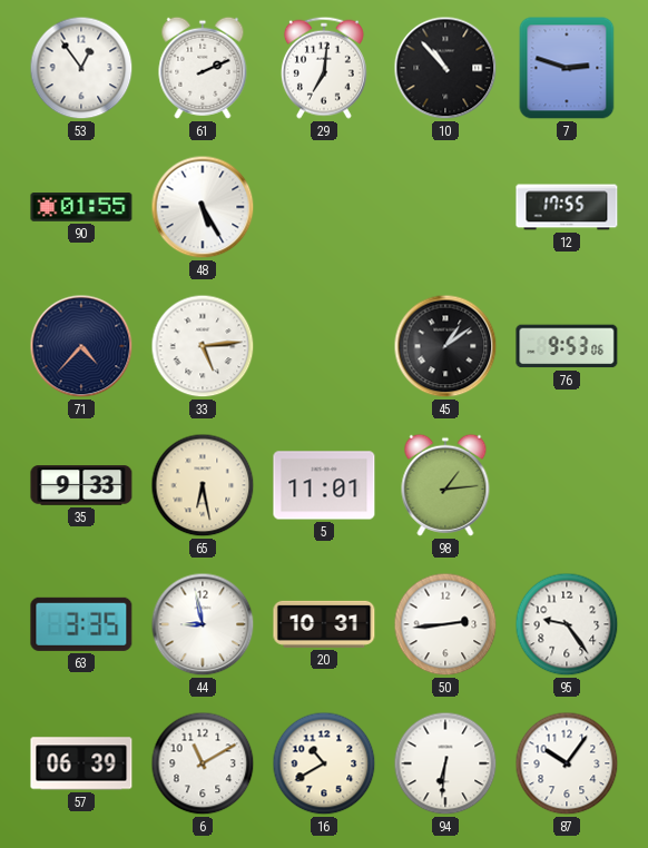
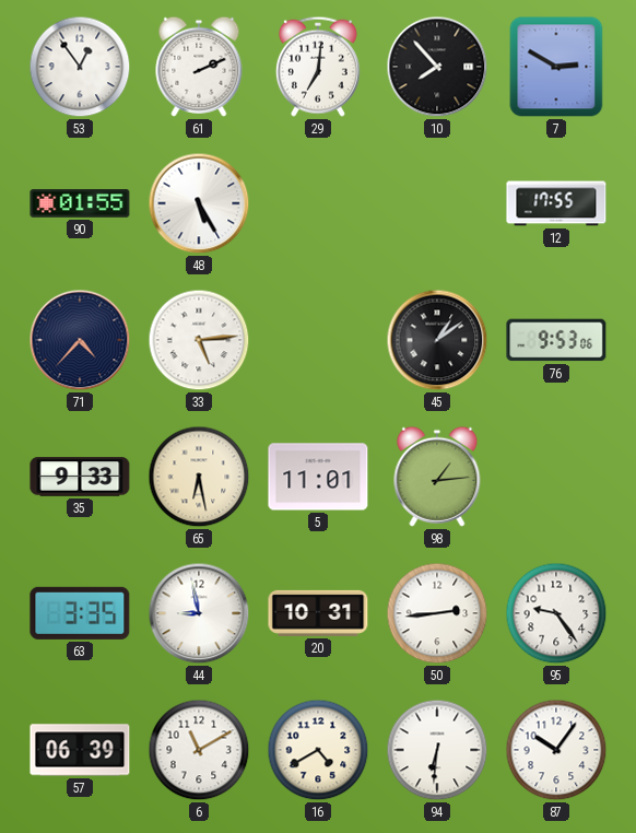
10: 10:53 -> 7:53 (437, 67)
7: 2:48 -> 2:50 (556, 67)
16: 10:40 -> 4:40 (318, 750)
